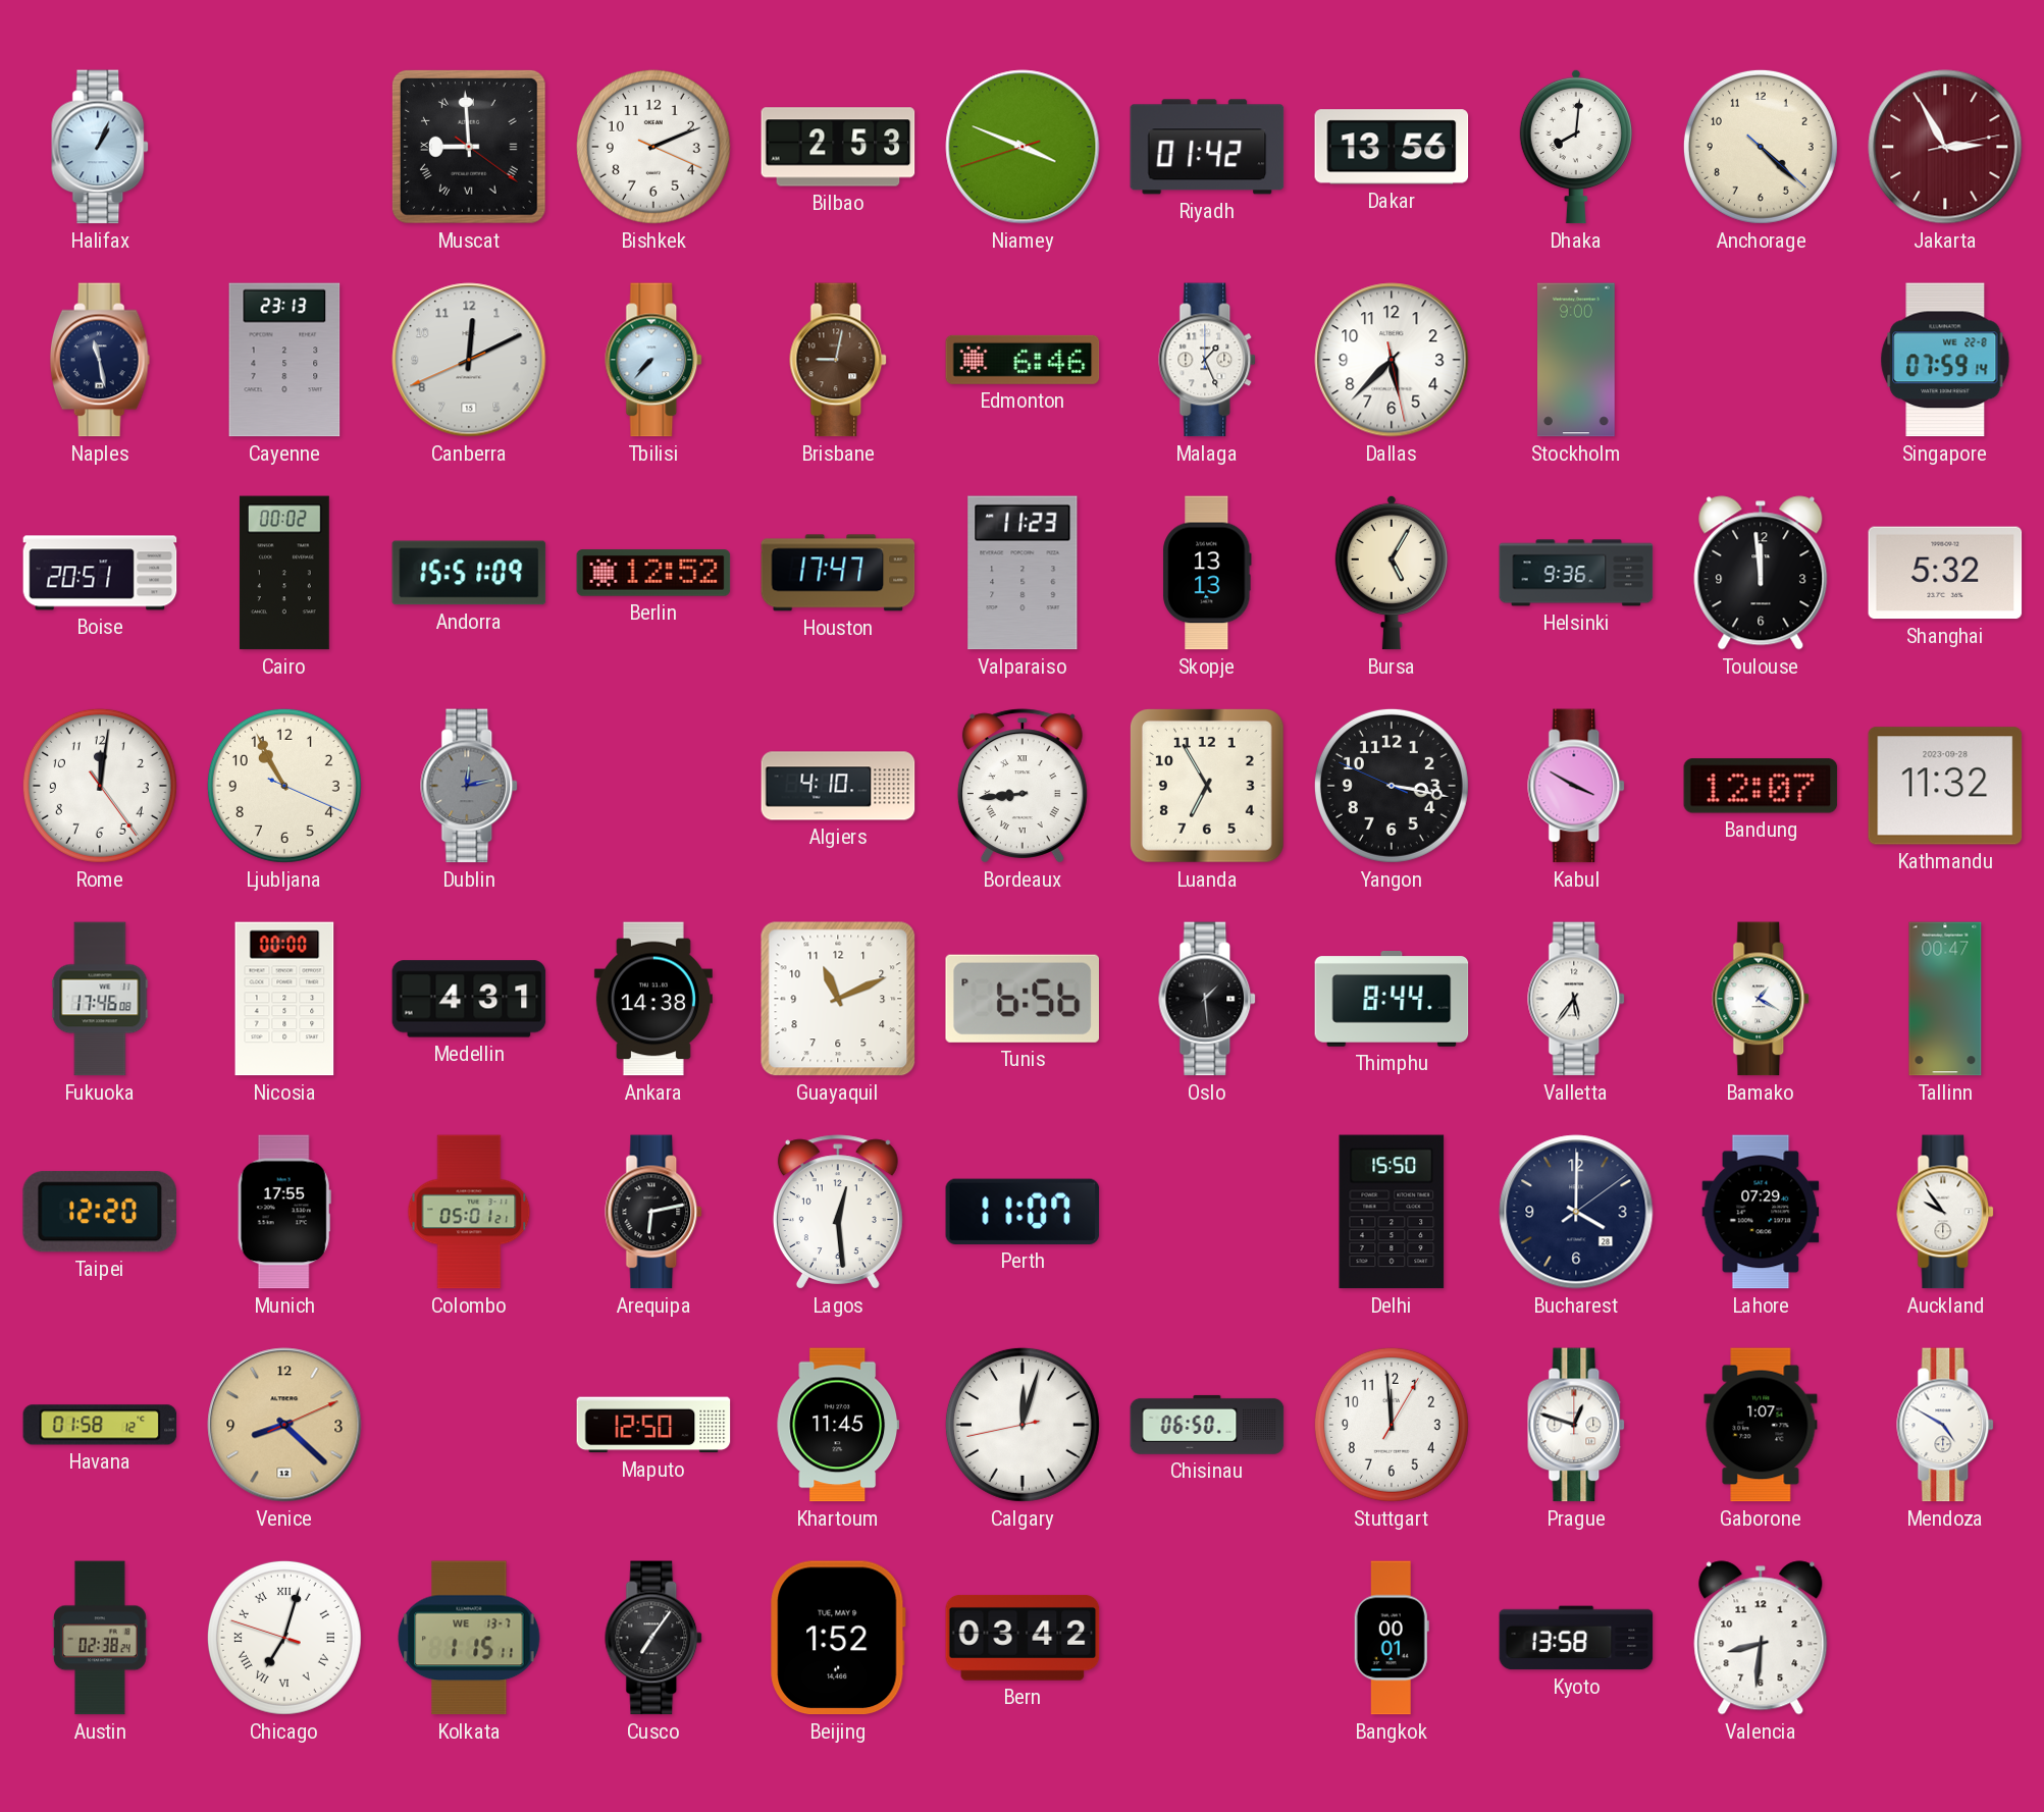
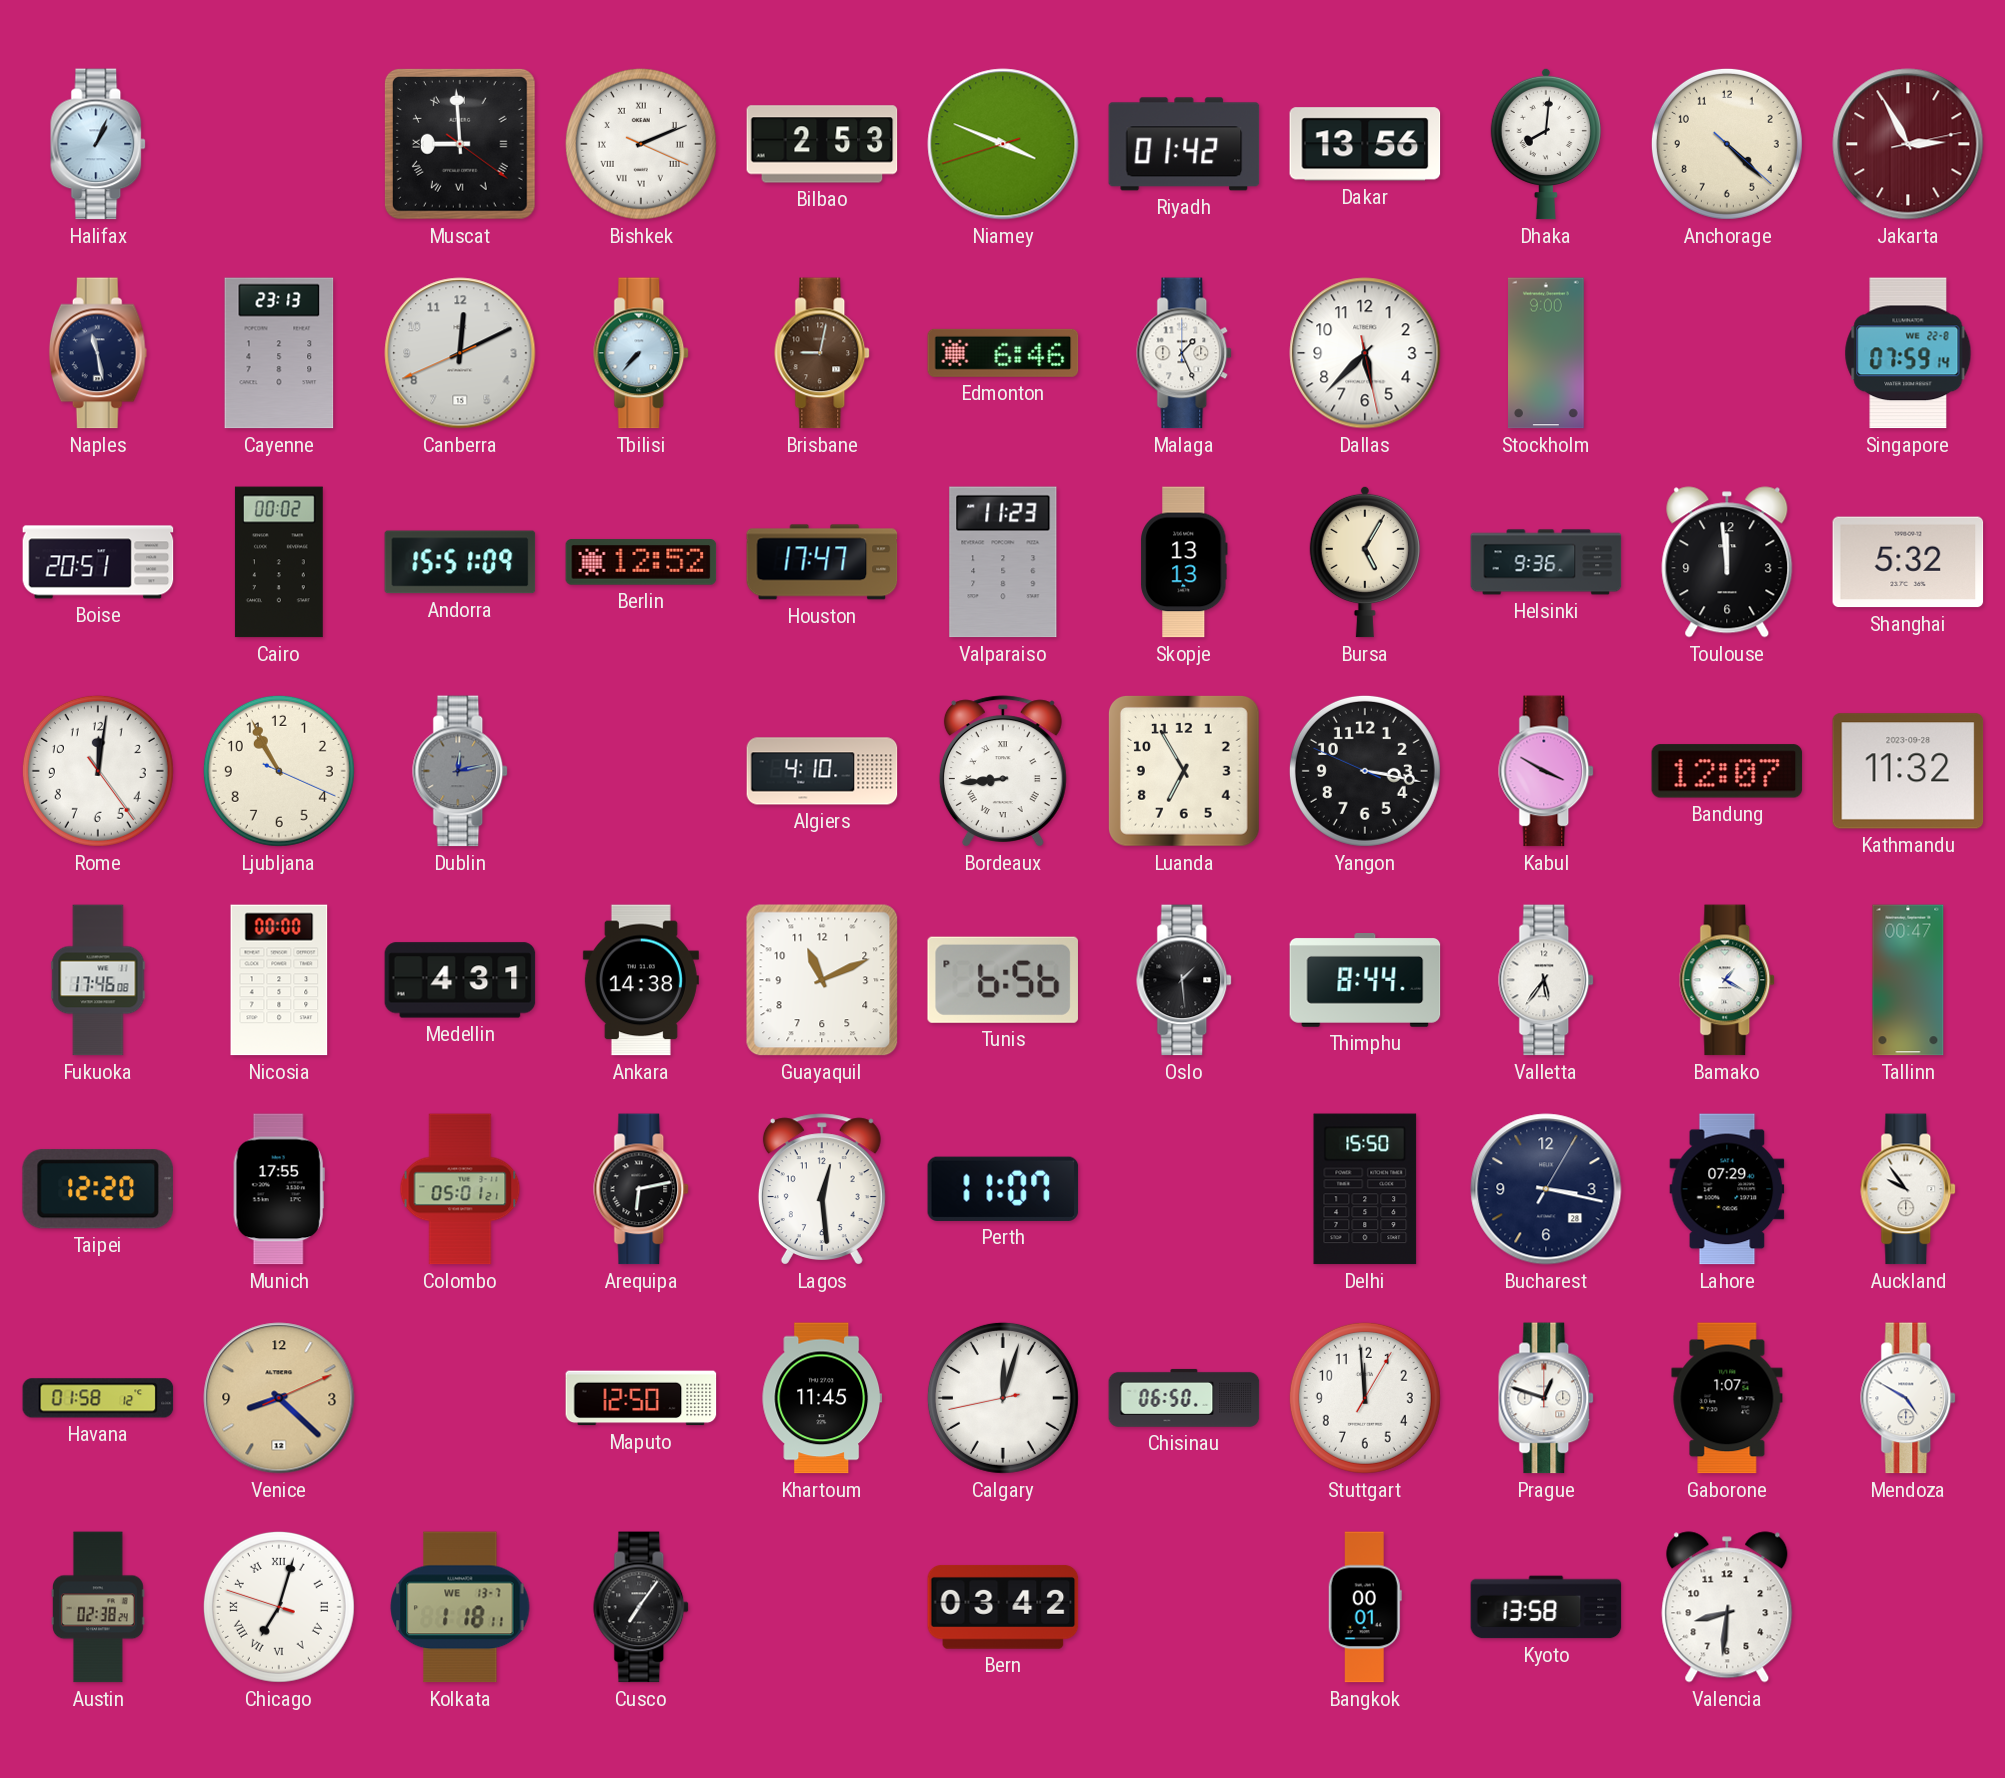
Bishkek numerals: Arabic -> Roman (641, 144)
Bucharest: 4:00 -> 3:17 (1546, 1189)
Kolkata: 1:15 -> 1:18 (460, 1607)
Beijing: 1:52 -> none (838, 1638)
